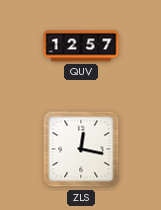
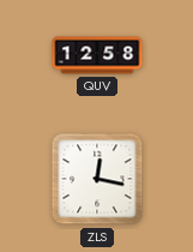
QUV: 12:57 -> 12:58 (97, 55)
